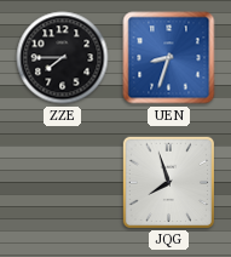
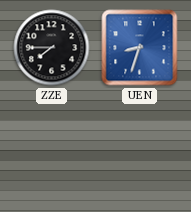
JQG: 7:57 -> none (168, 182)
